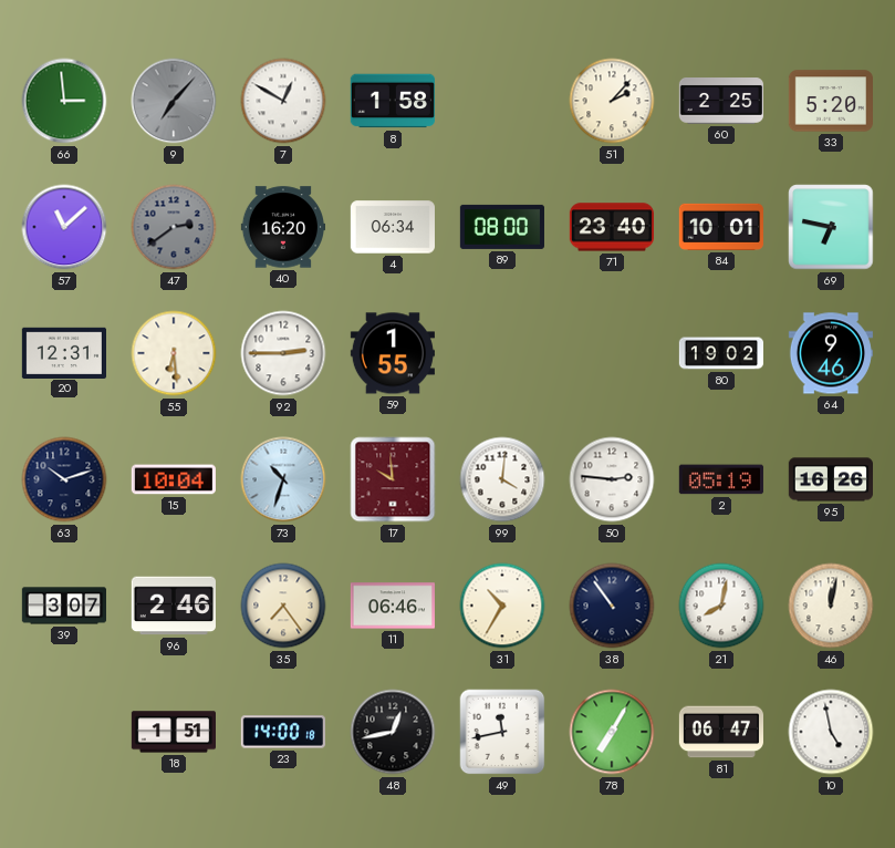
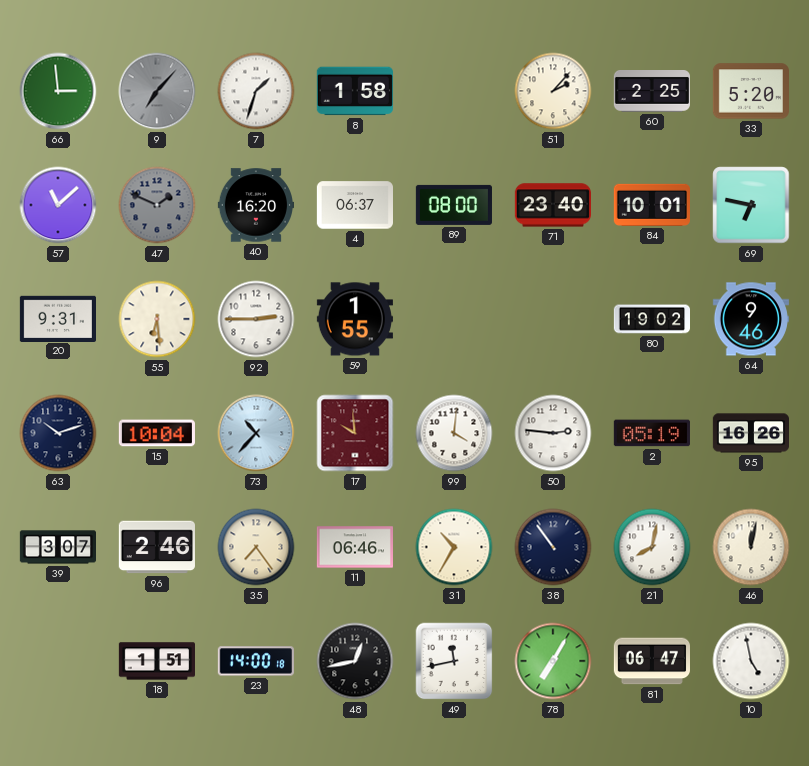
7: 12:50 -> 1:33 (256, 91)
47: 2:39 -> 1:49 (157, 205)
4: 06:34 -> 06:37 (354, 205)
20: 12:31 -> 9:31 (57, 318)
73: 10:33 -> 10:37 (256, 433)
